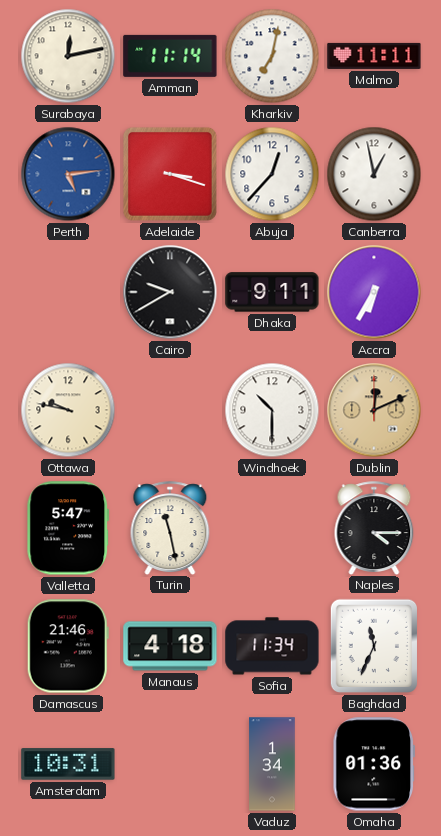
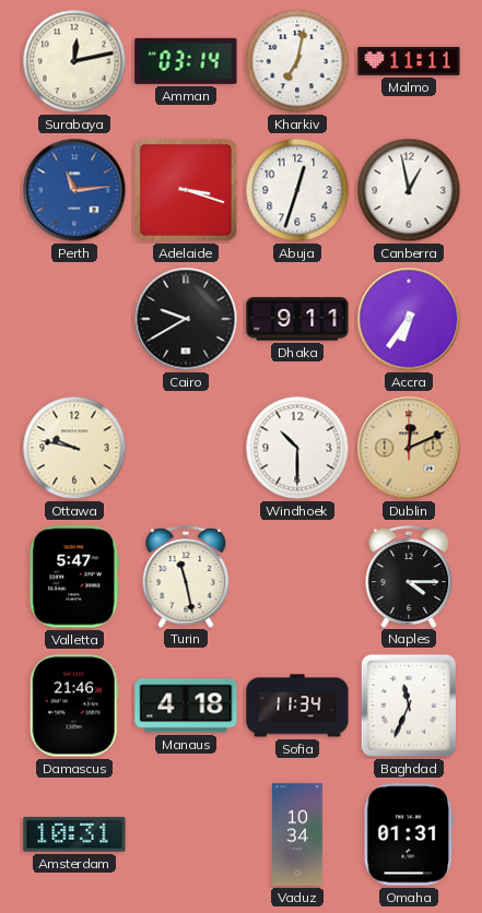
Amman: 11:14 -> 03:14 (186, 61)
Perth: 5:14 -> 11:14 (74, 190)
Abuja: 12:37 -> 12:33 (297, 190)
Accra: 6:35 -> 6:36 (409, 319)
Vaduz: 1:34 -> 10:34 (297, 834)
Omaha: 01:36 -> 01:31 (408, 834)
